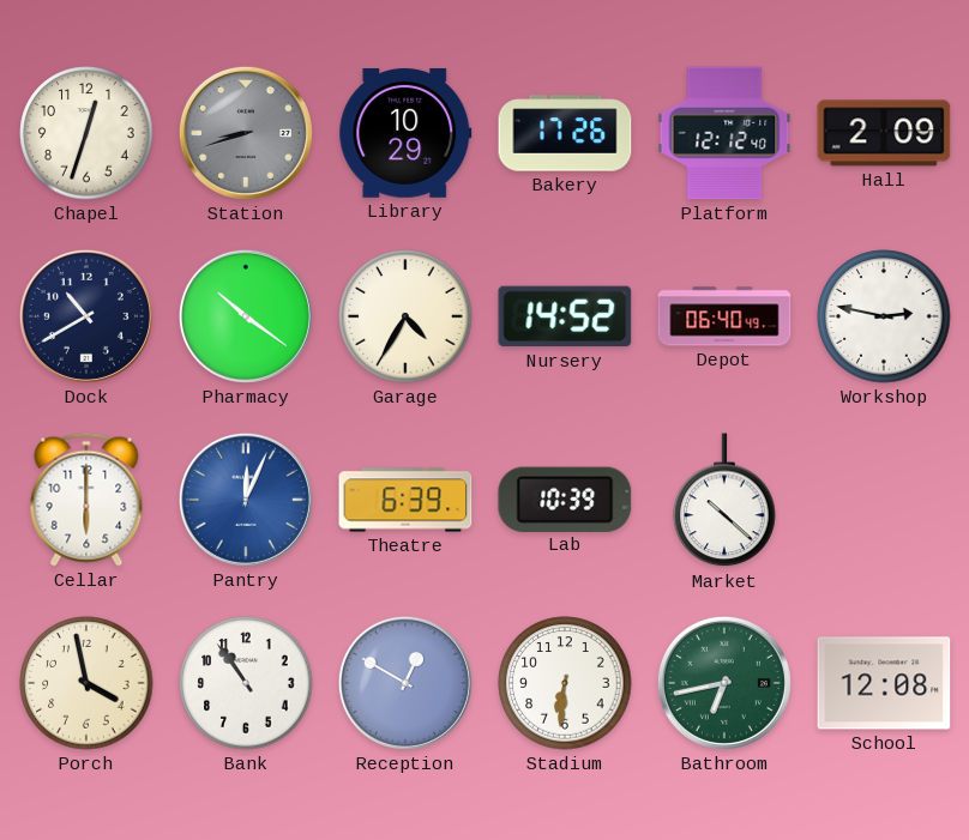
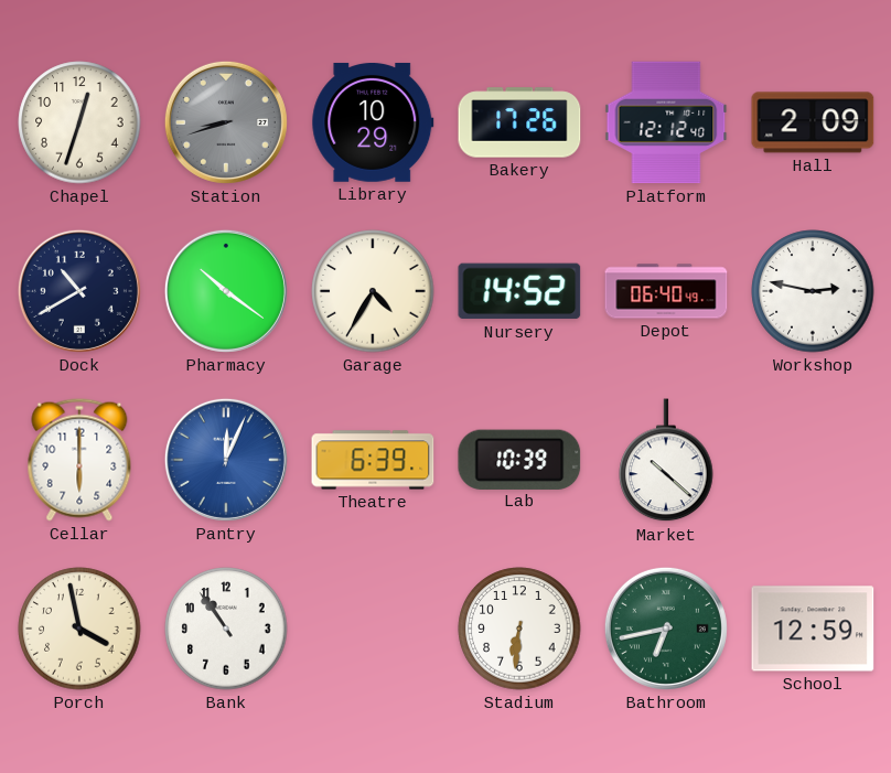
Reception: 12:50 -> none (405, 683)
School: 12:08 -> 12:59 (813, 629)
